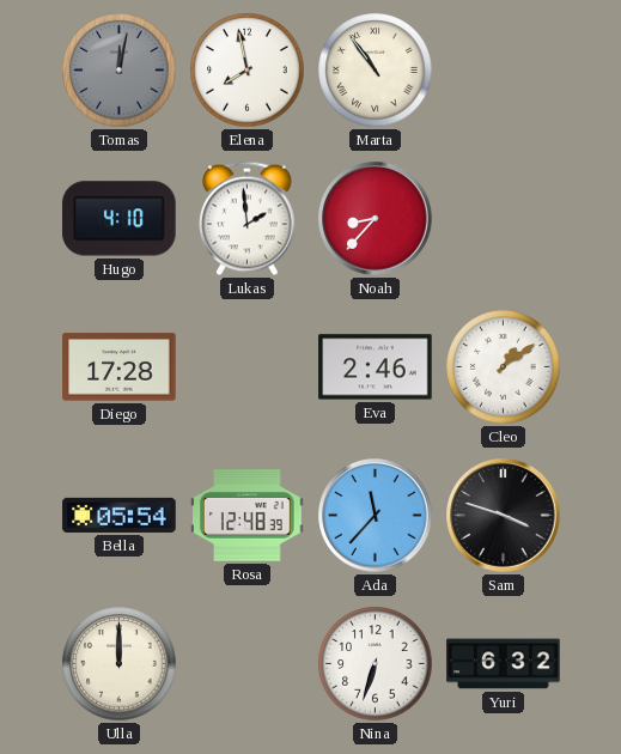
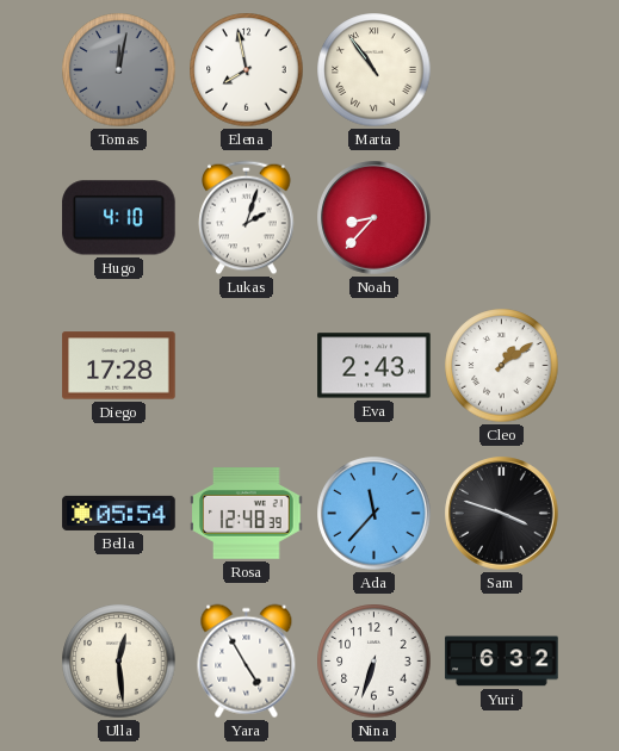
Lukas: 1:59 -> 2:03 (247, 218)
Eva: 2:46 -> 2:43 (375, 366)
Ulla: 12:00 -> 12:29 (119, 662)
Yara: none -> 4:55 (247, 662)
